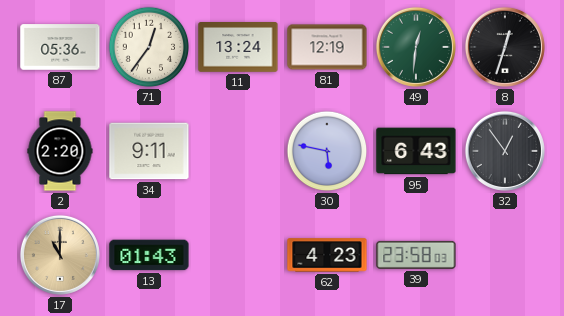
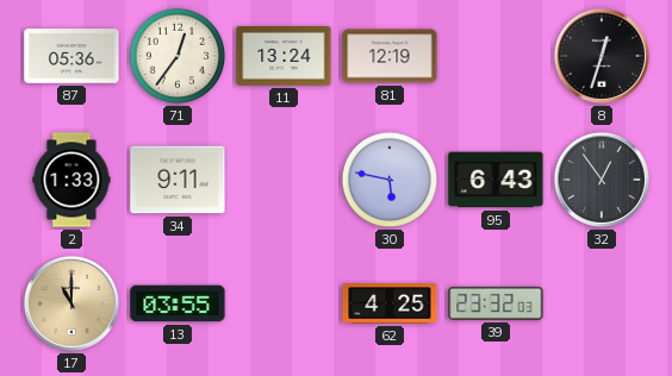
49: 12:31 -> none (416, 47)
2: 2:20 -> 1:33 (71, 180)
13: 01:43 -> 03:55 (178, 303)
62: 4:23 -> 4:25 (390, 303)
39: 23:58 -> 23:32 (496, 303)
